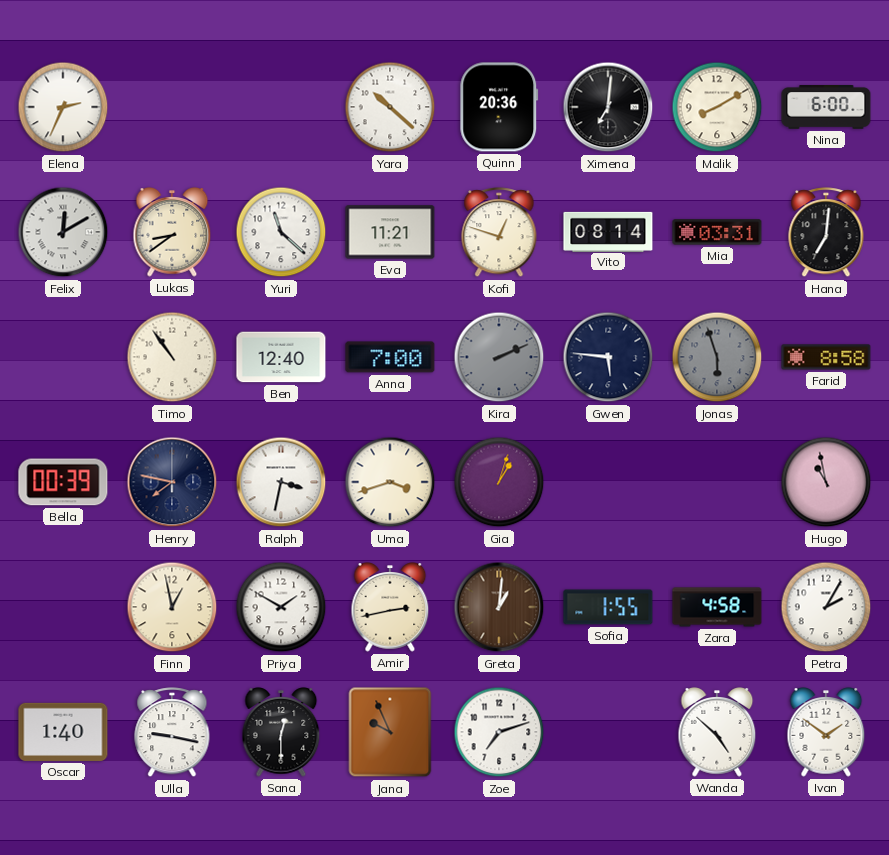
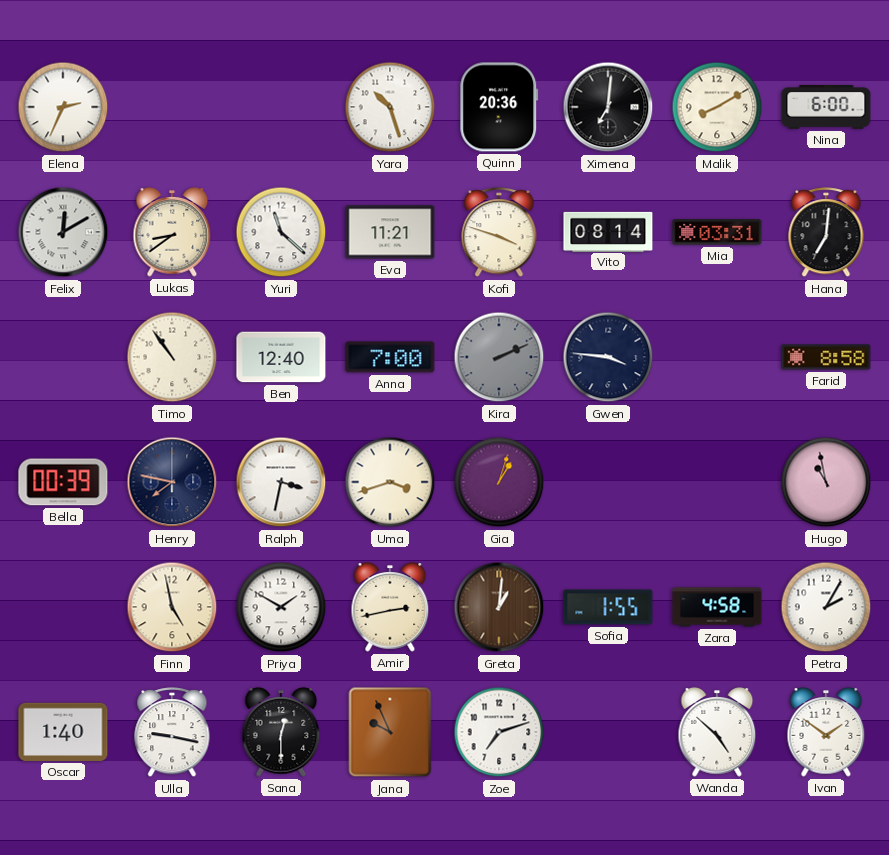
Yara: 10:22 -> 10:27 (390, 107)
Kofi: 12:48 -> 3:48 (499, 233)
Gwen: 5:46 -> 3:46 (608, 357)
Jonas: 5:57 -> none (717, 357)
Finn: 12:58 -> 4:58 (172, 607)
